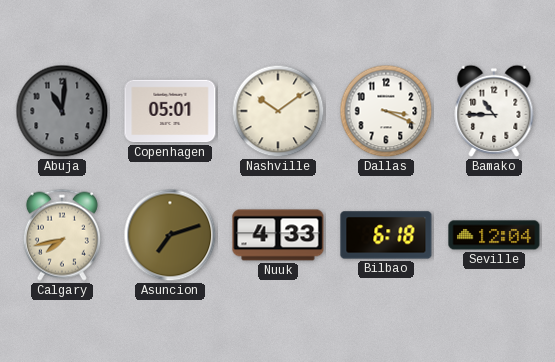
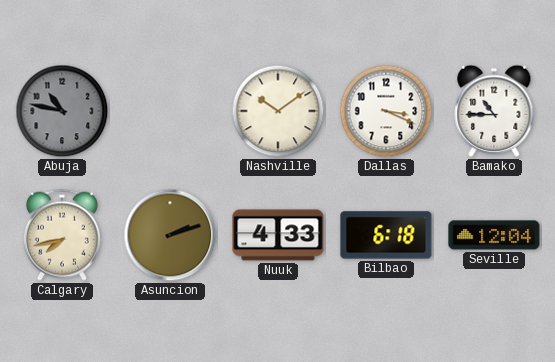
Abuja: 11:01 -> 10:47 (62, 111)
Copenhagen: 05:01 -> none (170, 111)
Asuncion: 7:12 -> 2:12 (170, 235)
